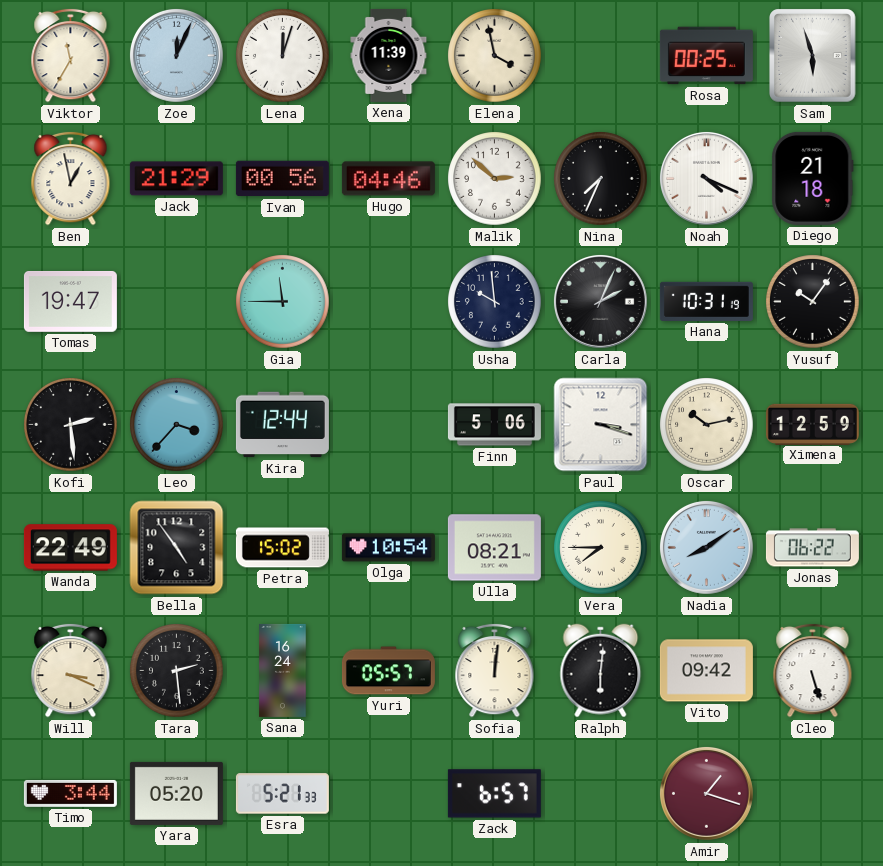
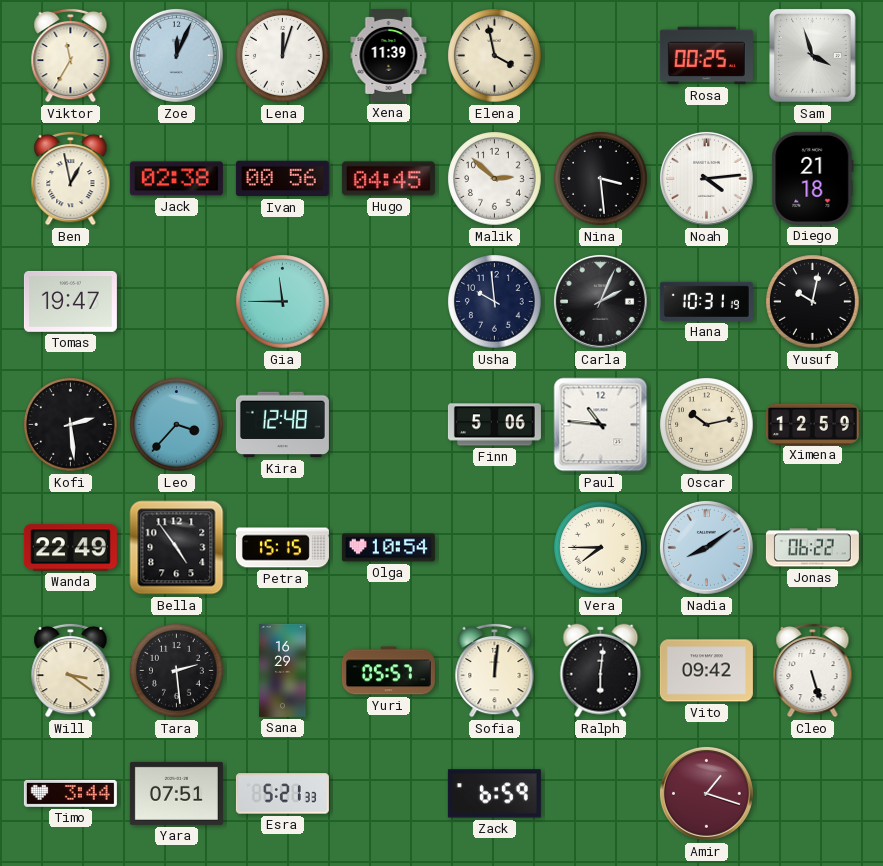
Sam: 5:57 -> 3:57 (813, 56)
Jack: 21:29 -> 02:38 (176, 179)
Hugo: 04:46 -> 04:45 (388, 179)
Nina: 7:34 -> 3:29 (601, 179)
Noah: 4:19 -> 4:14 (706, 178)
Yusuf: 10:06 -> 10:02 (813, 302)
Kira: 12:44 -> 12:48 (282, 425)
Paul: 3:18 -> 10:46 (601, 425)
Petra: 15:02 -> 15:15 (282, 548)
Ulla: 08:21 -> none (494, 548)
Will: 3:19 -> 3:21 (71, 670)
Sana: 16:24 -> 16:29 (283, 670)
Yara: 05:20 -> 07:51 (176, 793)
Zack: 6:57 -> 6:59 (494, 794)
